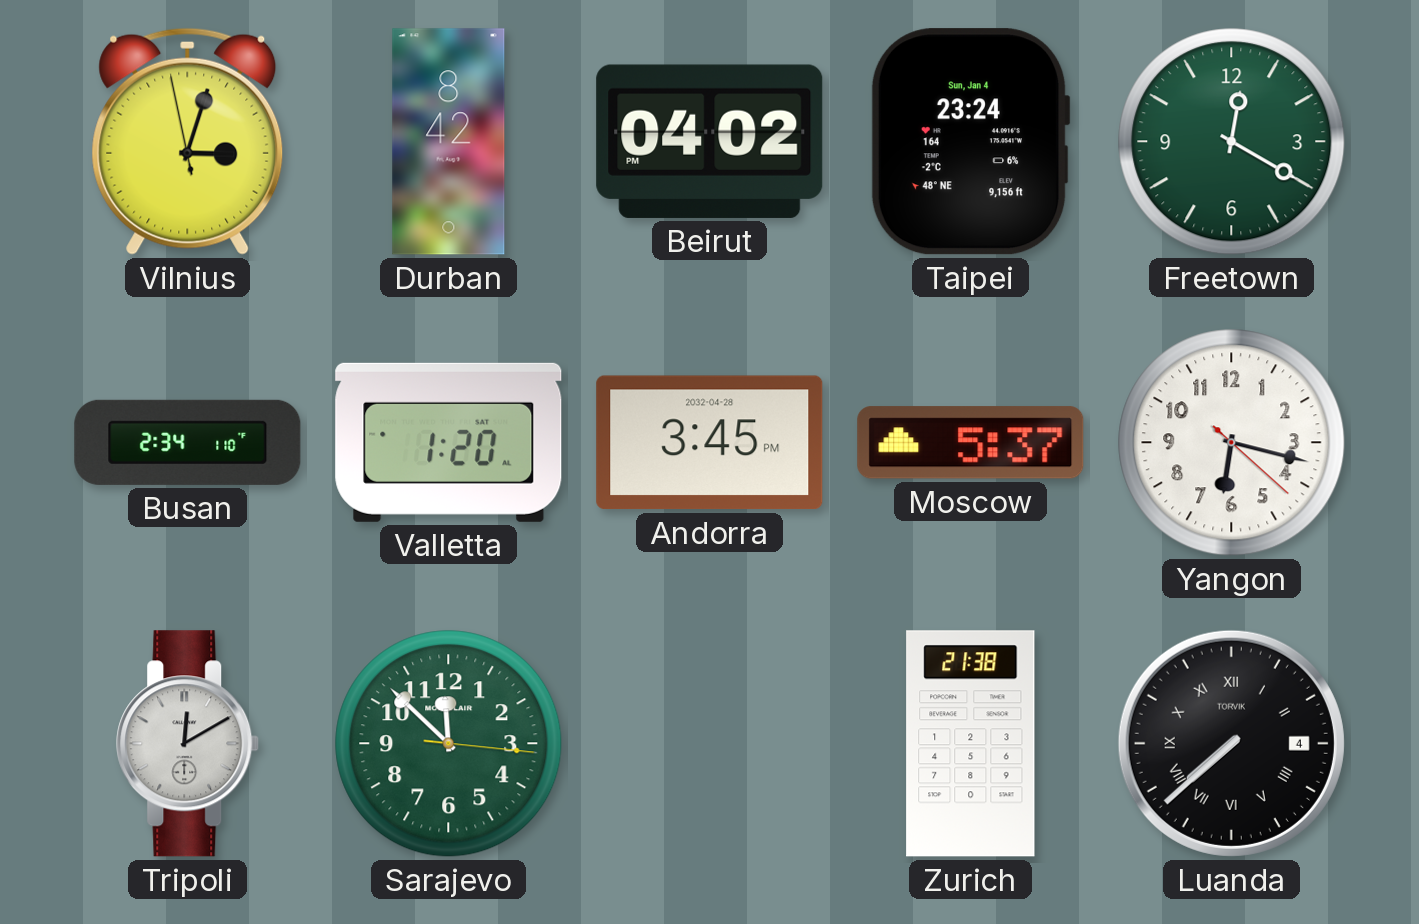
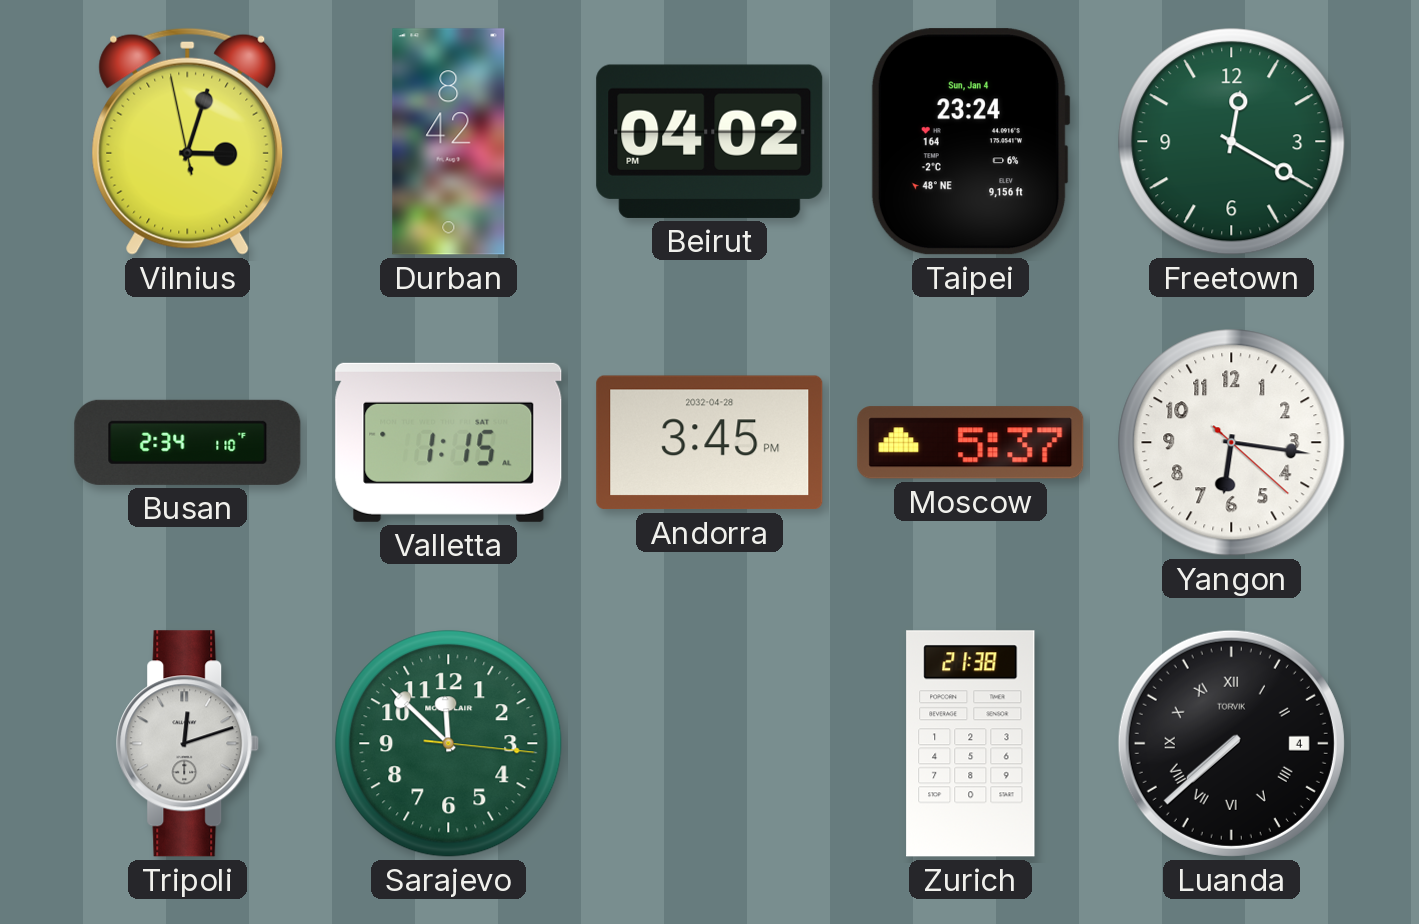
Valletta: 1:20 -> 1:15 (449, 442)
Yangon: 6:17 -> 6:16 (1232, 443)
Tripoli: 12:10 -> 12:12 (188, 744)
